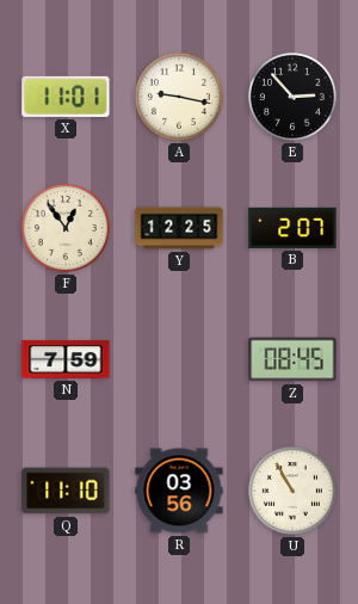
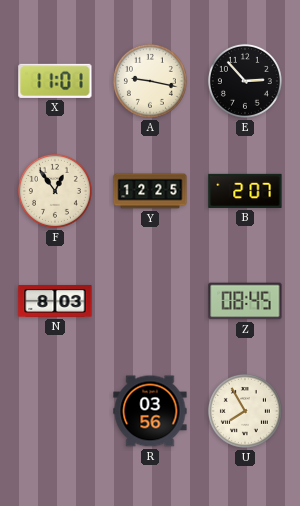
N: 7:59 -> 8:03 (55, 301)
Q: 11:10 -> none (66, 491)
U: 10:55 -> 7:55 (245, 411)
